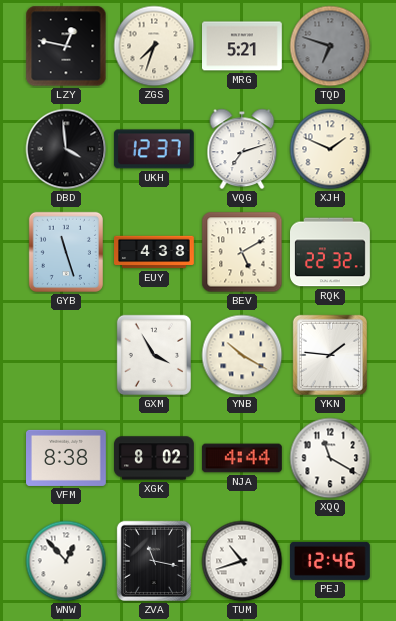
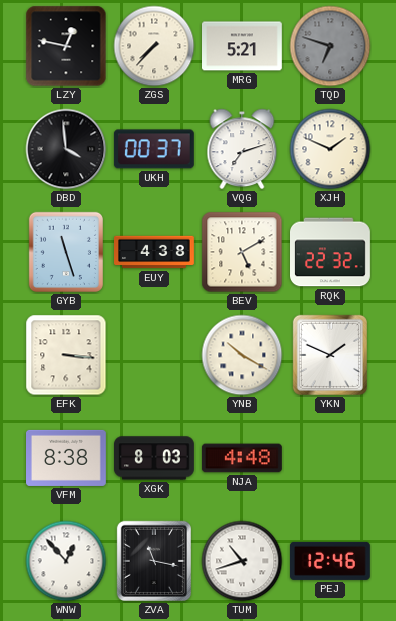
ZGS: 7:33 -> 7:37 (154, 46)
UKH: 12:37 -> 00:37 (154, 149)
EFK: none -> 3:16 (66, 355)
GXM: 3:55 -> none (154, 355)
YKN: 1:46 -> 1:49 (330, 355)
XGK: 8:02 -> 8:03 (155, 458)
NJA: 4:44 -> 4:48 (242, 458)
XQQ: 11:20 -> none (330, 458)
